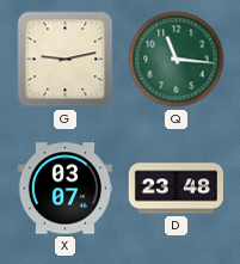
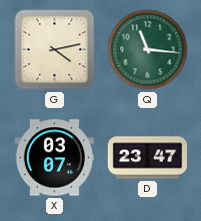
G: 9:13 -> 4:13 (55, 50)
D: 23:48 -> 23:47 (147, 158)
